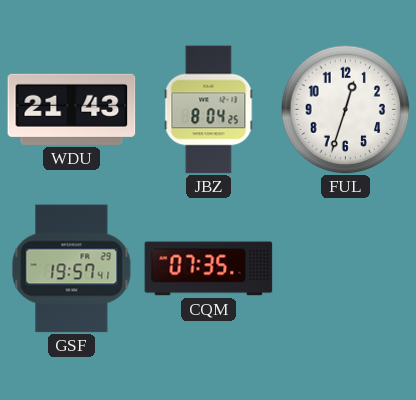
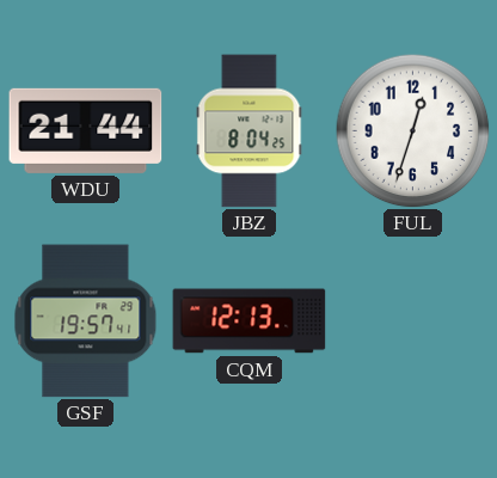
WDU: 21:43 -> 21:44 (86, 130)
CQM: 07:35 -> 12:13 (250, 321)
